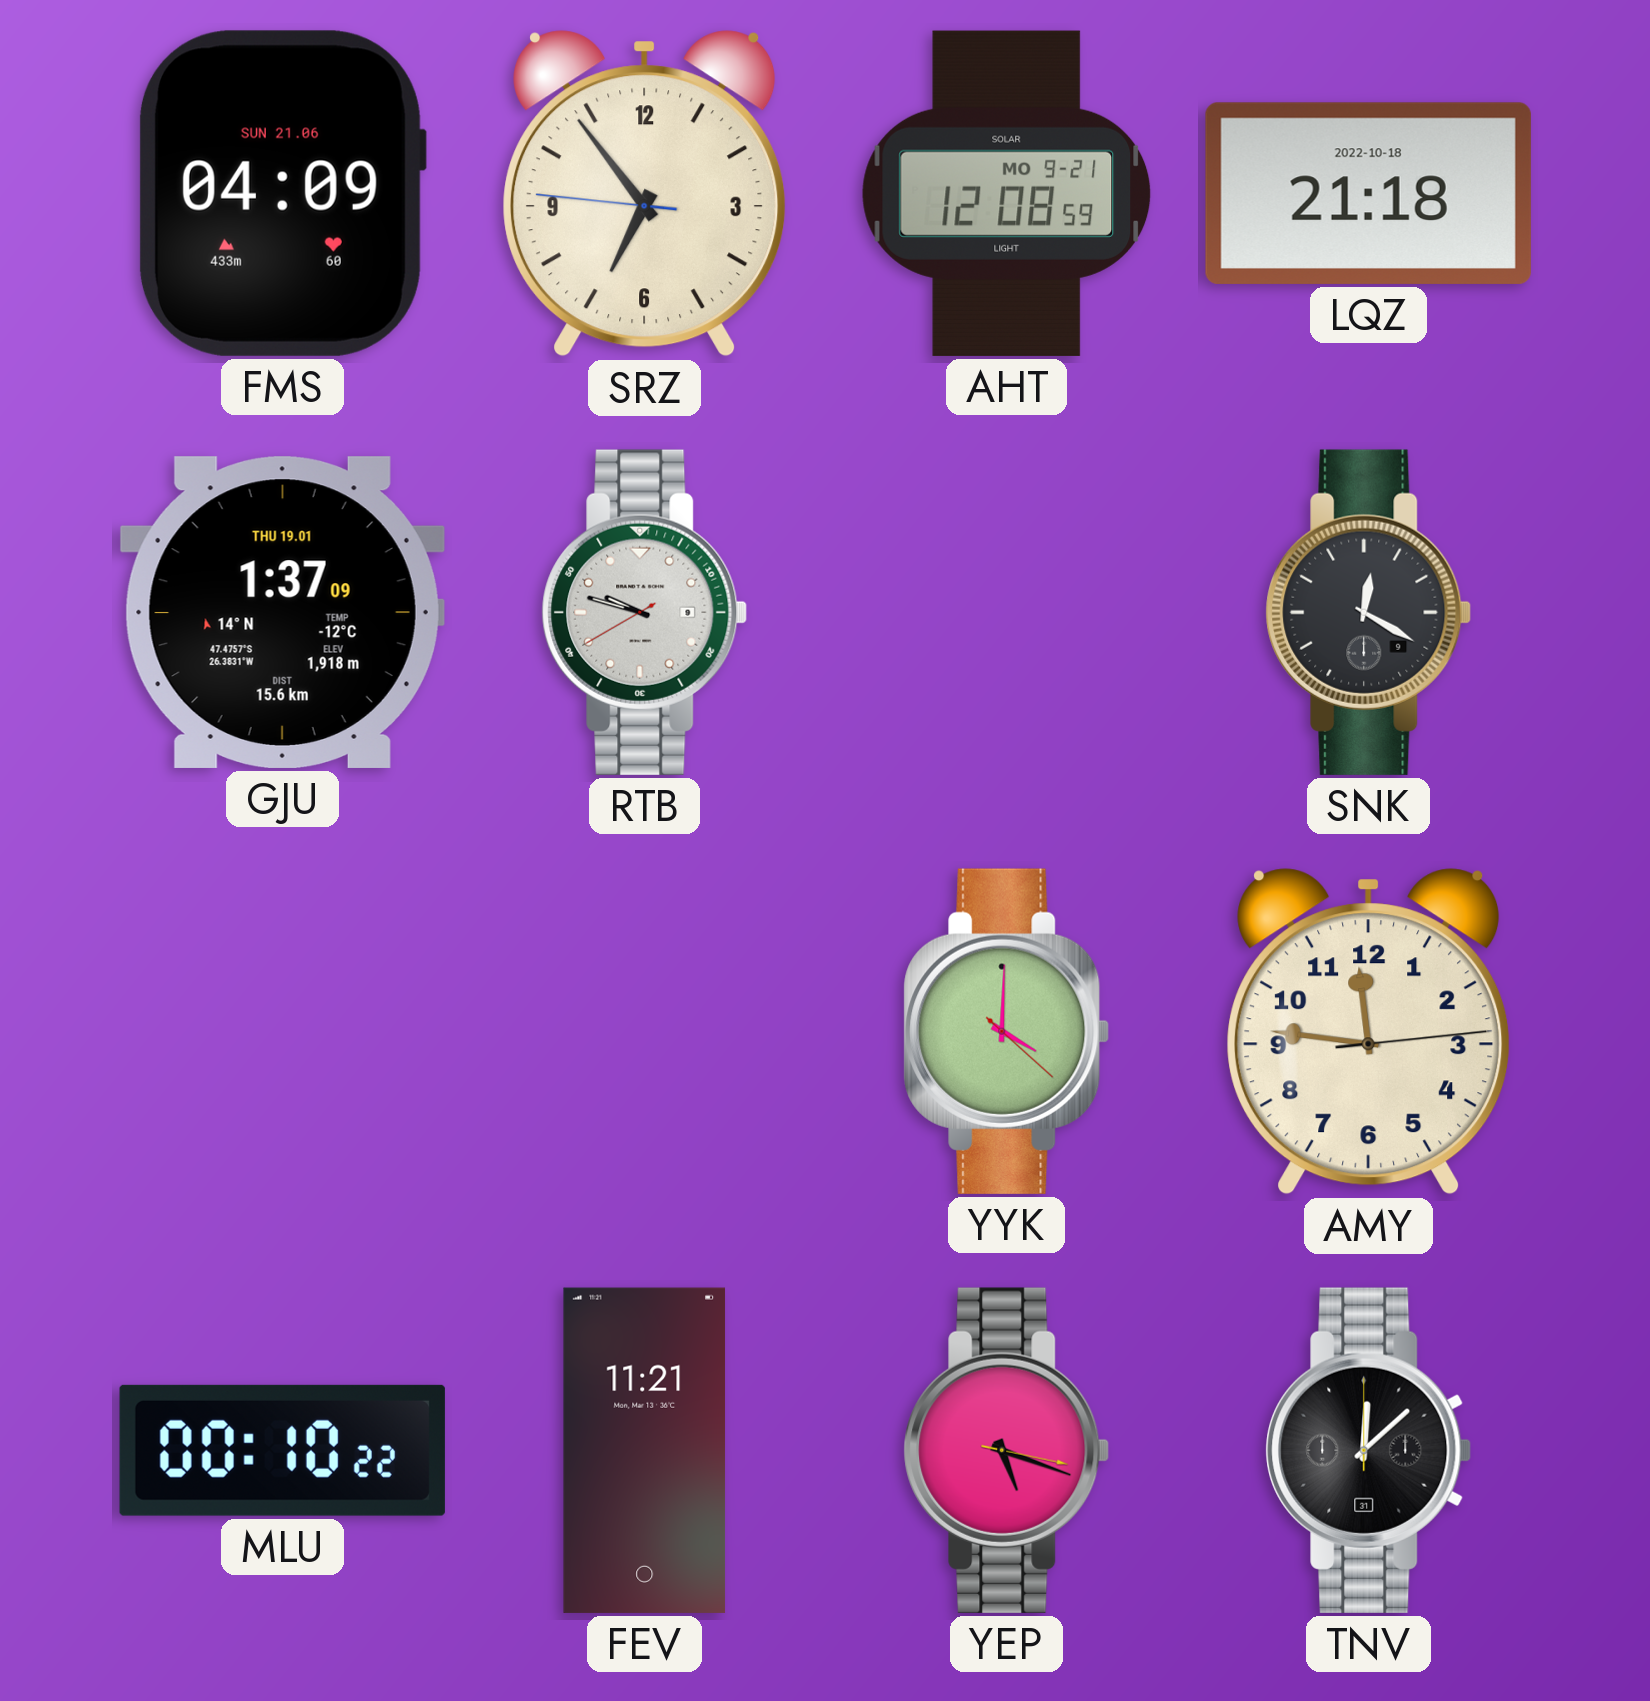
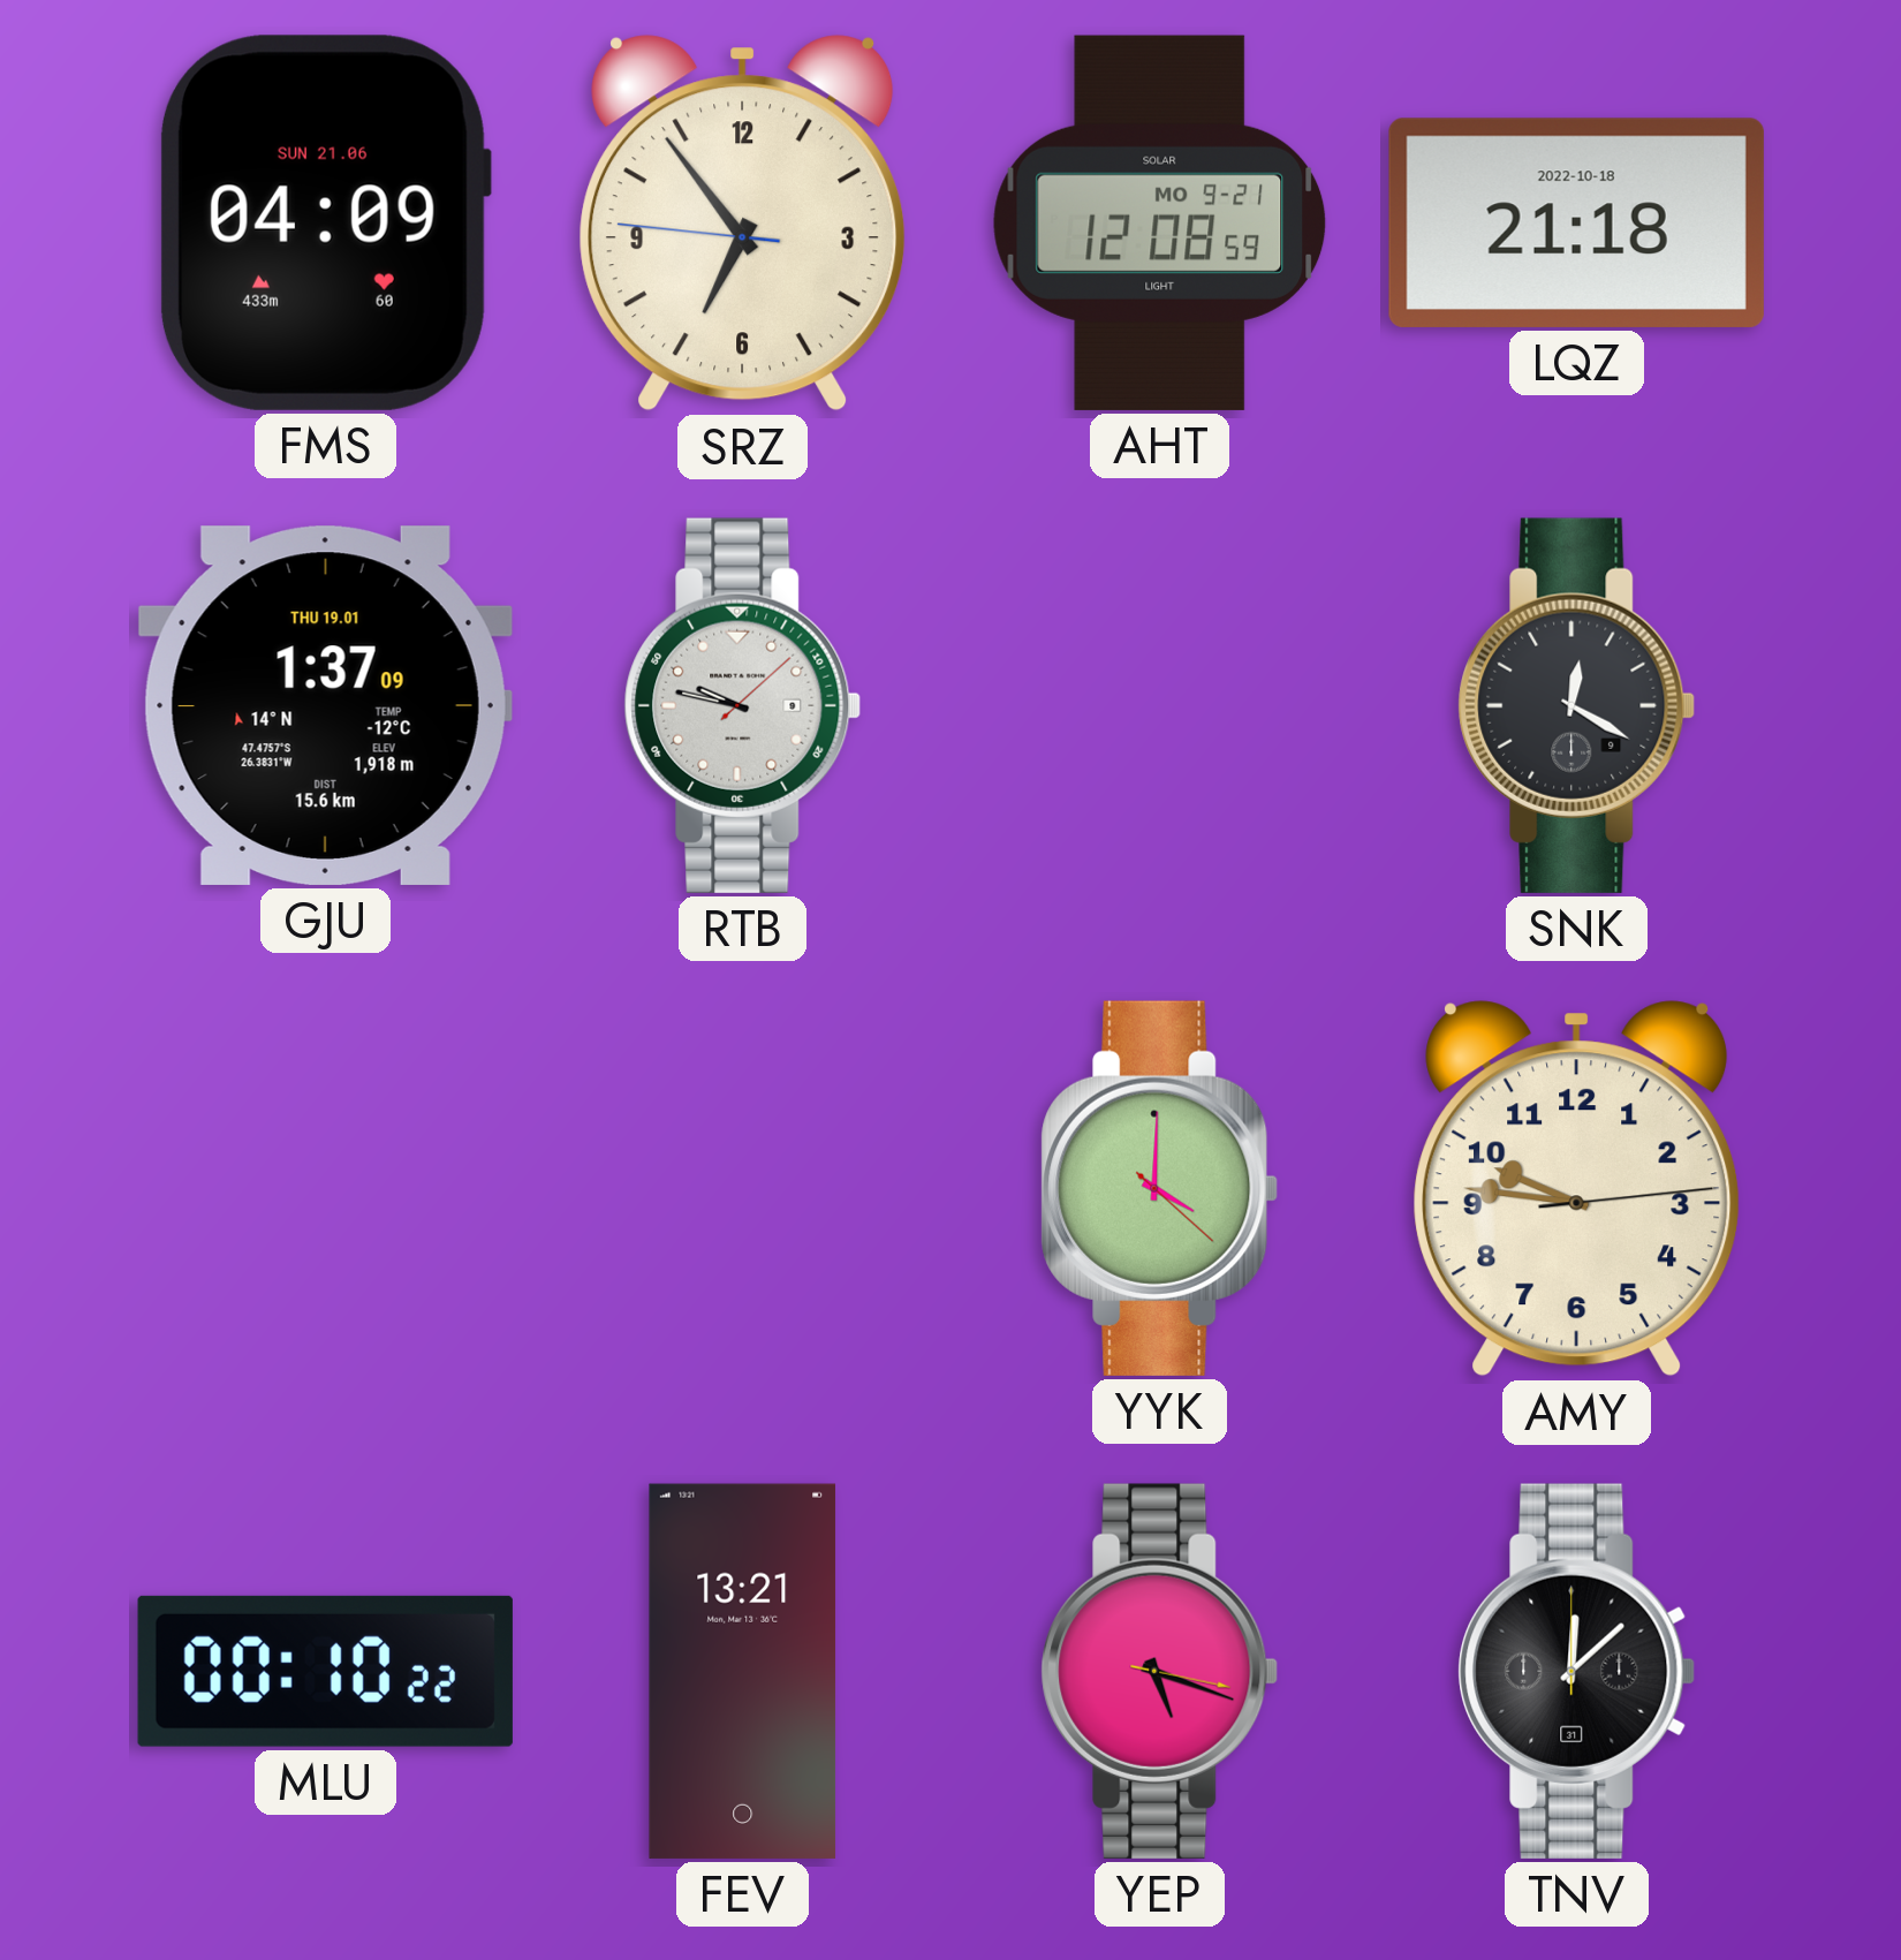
RTB: 9:47:40 -> 9:47:08 (743, 705)
AMY: 11:46 -> 9:46 (1577, 1189)
FEV: 11:21 -> 13:21 (743, 1671)
